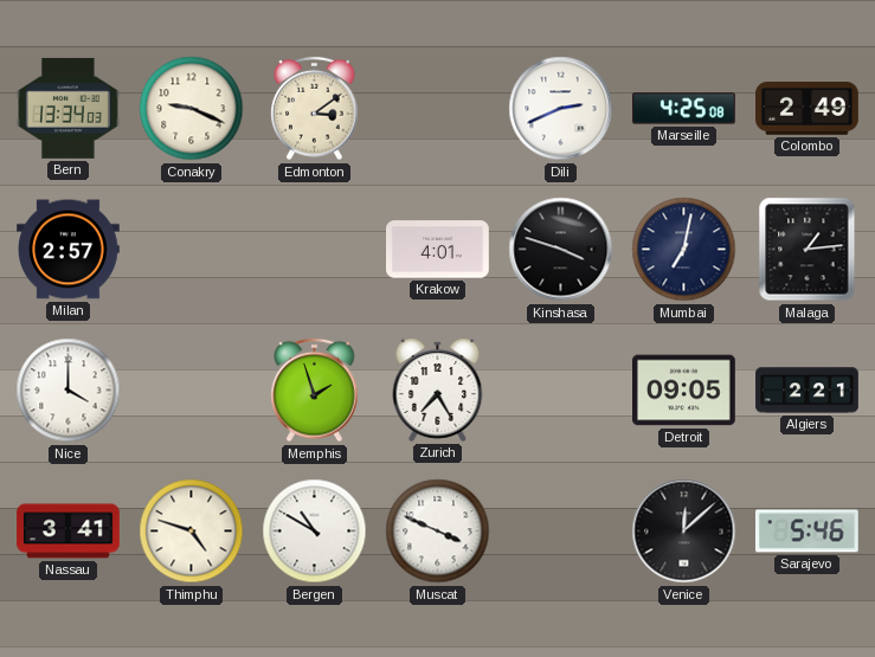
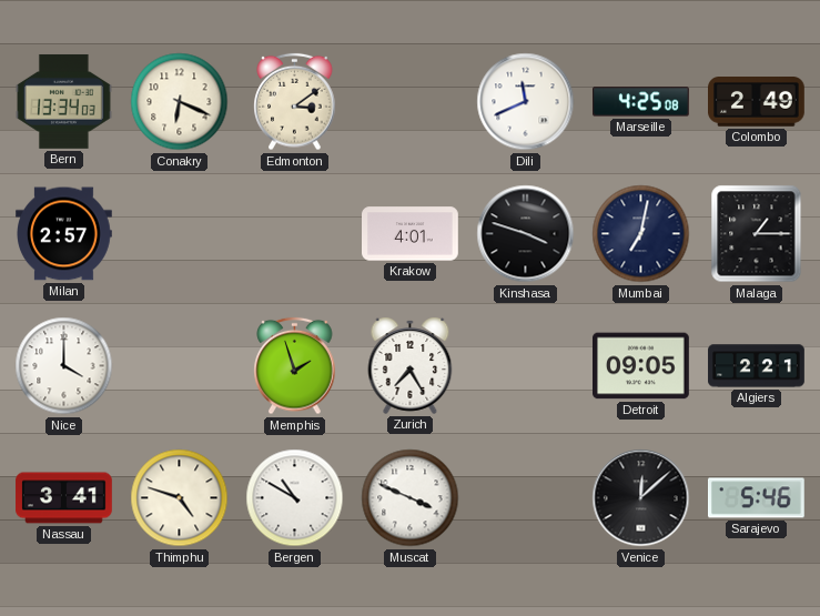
Conakry: 9:19 -> 6:19 (180, 102)
Dili: 2:41 -> 11:41 (526, 102)
Malaga: 1:14 -> 1:15 (757, 234)
